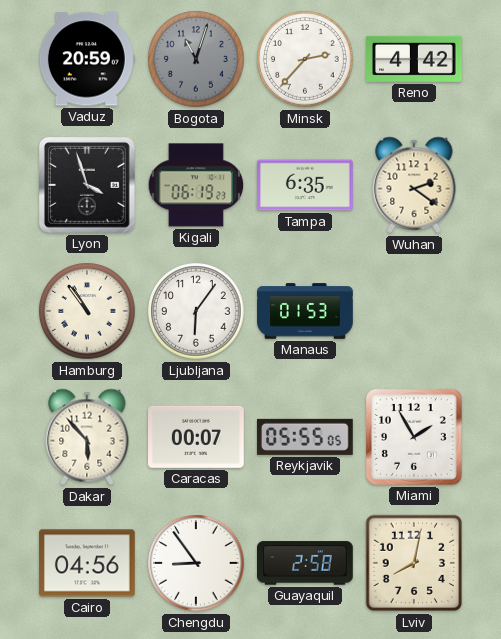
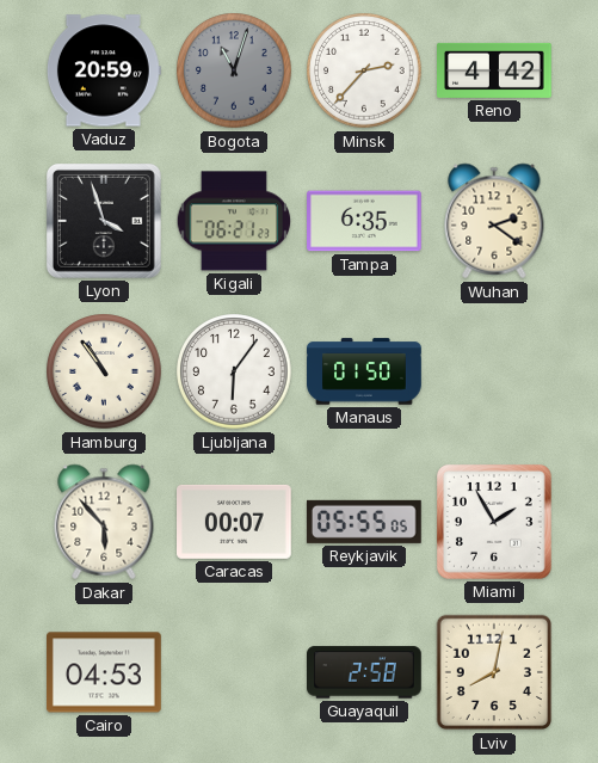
Kigali: 06:19 -> 06:21 (233, 221)
Manaus: 01:53 -> 01:50 (364, 371)
Cairo: 04:56 -> 04:53 (105, 672)
Chengdu: 8:54 -> none (196, 563)
